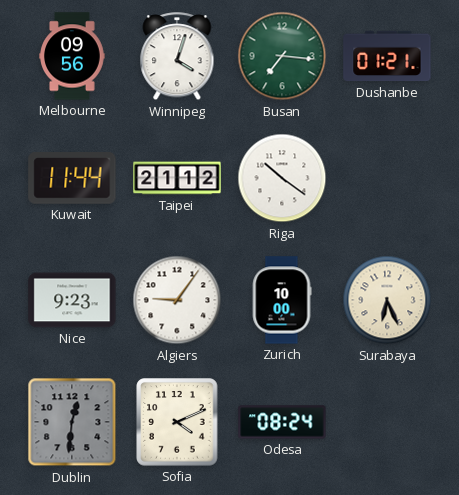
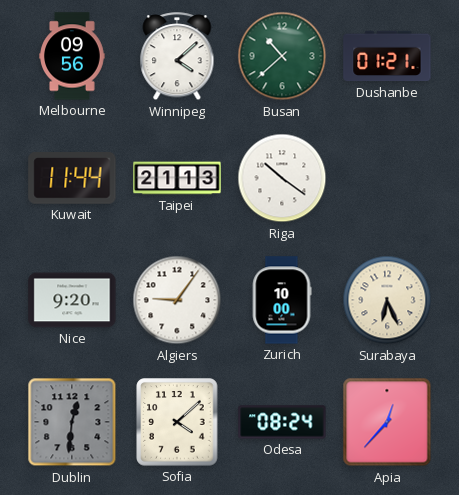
Winnipeg: 4:03 -> 4:08 (177, 57)
Busan: 7:16 -> 10:38 (282, 56)
Taipei: 21:12 -> 21:13 (177, 178)
Nice: 9:23 -> 9:20 (72, 300)
Sofia: 4:11 -> 4:08 (177, 422)
Apia: none -> 12:37 (387, 422)
